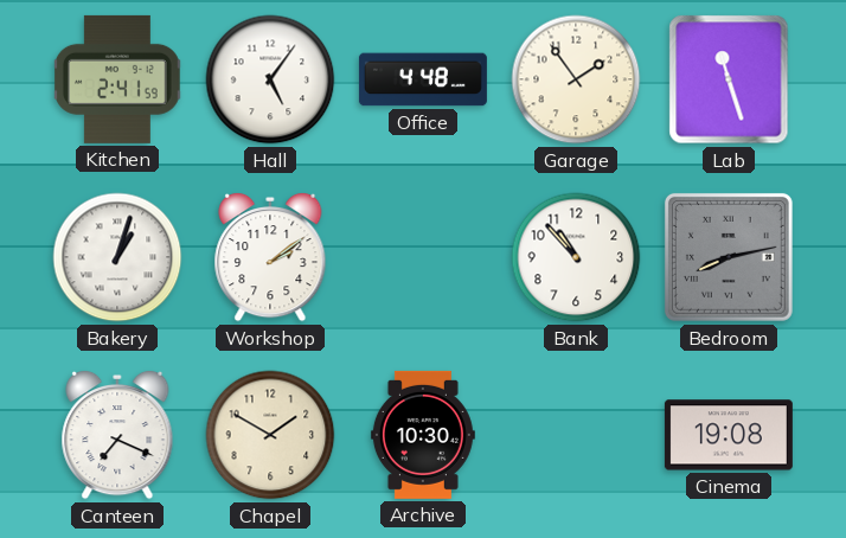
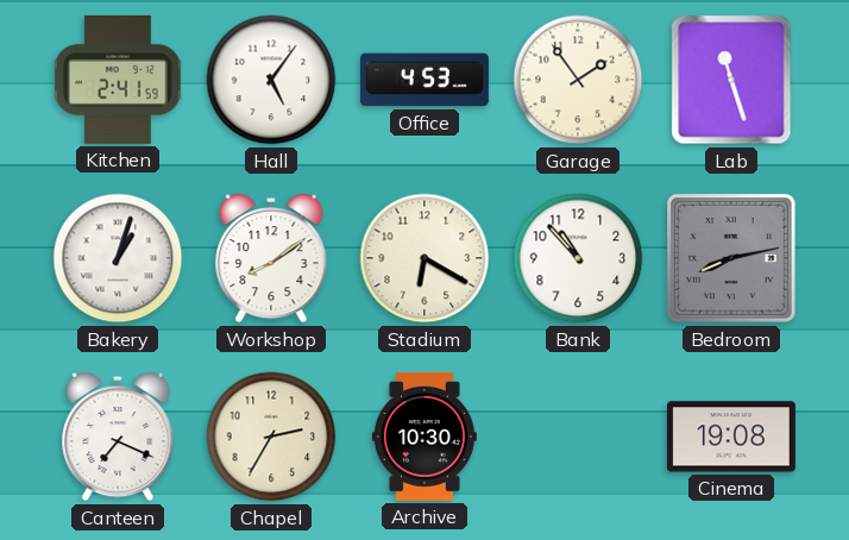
Office: 4:48 -> 4:53 (424, 80)
Workshop: 2:09 -> 8:09 (271, 258)
Stadium: none -> 6:20 (424, 258)
Chapel: 1:50 -> 2:35 (271, 437)
